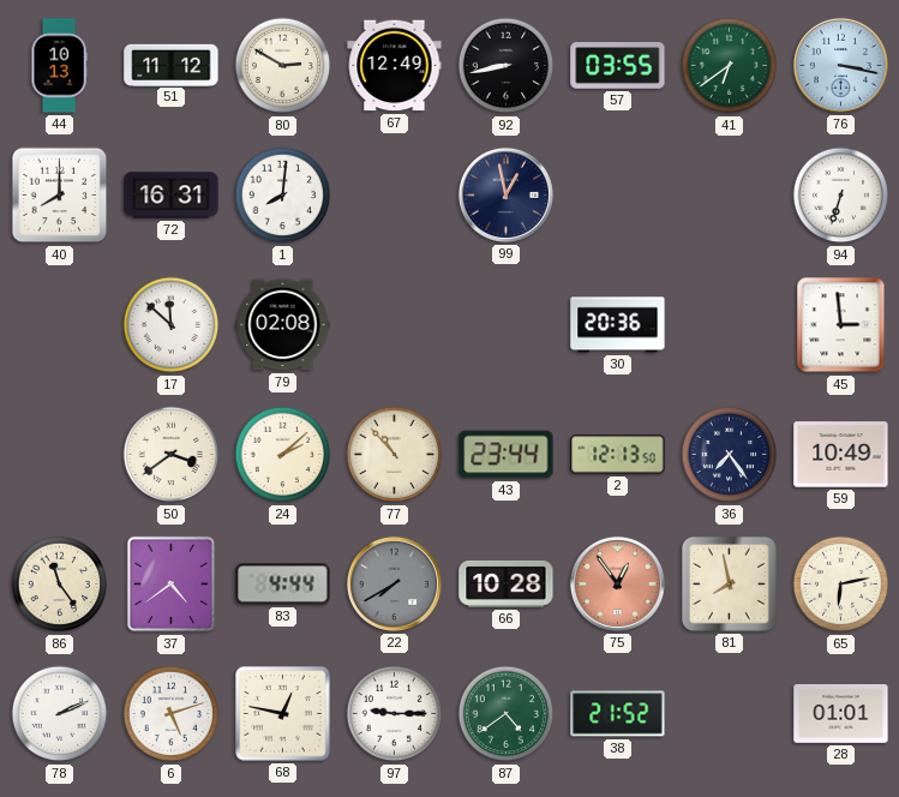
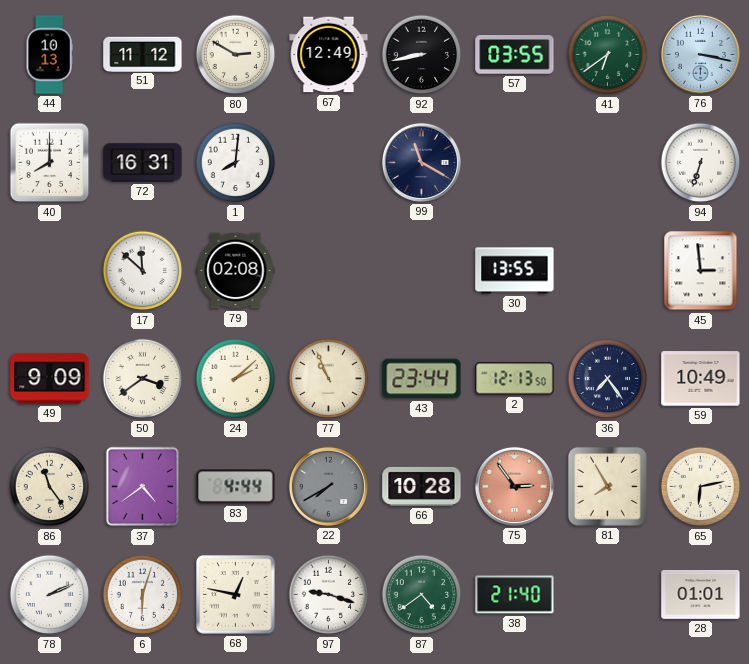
99: 12:58 -> 11:20 (421, 162)
30: 20:36 -> 13:55 (515, 271)
49: none -> 9:09 (50, 379)
77: 10:53 -> 10:56 (329, 379)
75: 12:54 -> 2:54 (514, 486)
81: 7:58 -> 7:55 (607, 486)
6: 5:12 -> 6:03 (143, 595)
97: 9:15 -> 9:18 (329, 595)
38: 21:52 -> 21:40 (515, 595)
